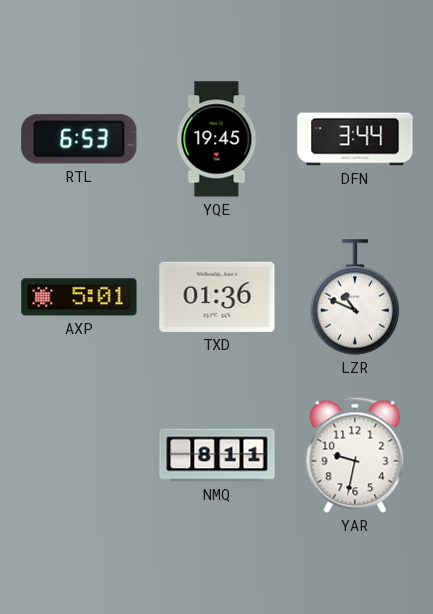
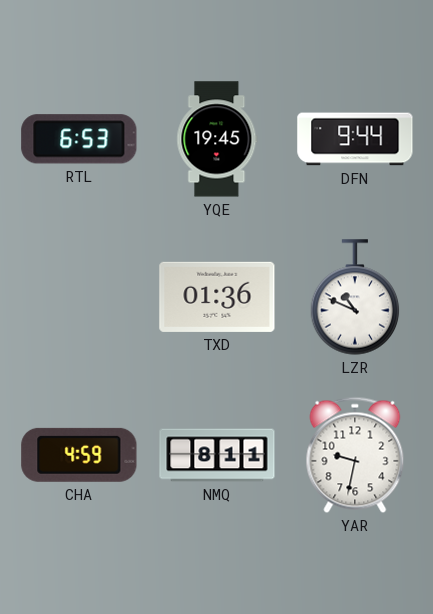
DFN: 3:44 -> 9:44 (355, 139)
AXP: 5:01 -> none (79, 297)
CHA: none -> 4:59 (79, 455)
